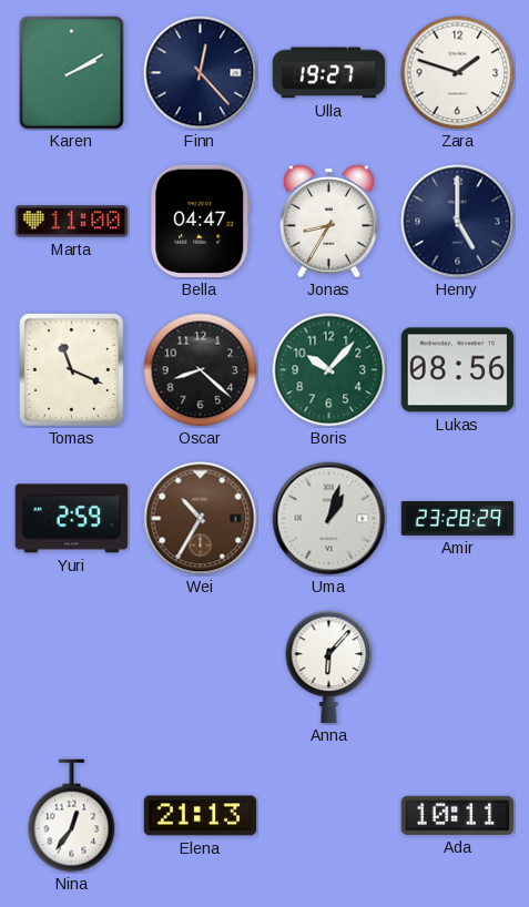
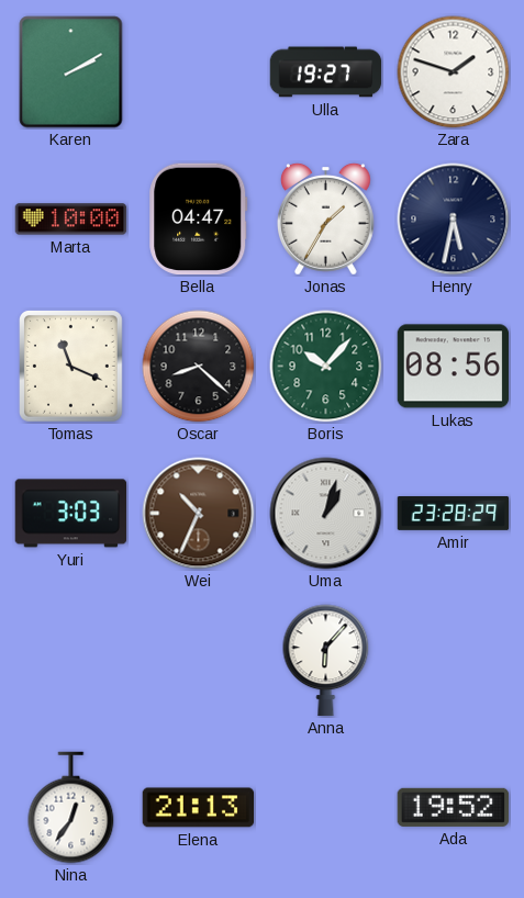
Finn: 12:23 -> none (201, 73)
Marta: 11:00 -> 10:00 (71, 220)
Jonas: 8:35 -> 1:35 (325, 218)
Henry: 5:00 -> 5:32 (454, 220)
Yuri: 2:59 -> 3:03 (71, 514)
Wei: 10:35 -> 10:34 (199, 514)
Ada: 10:11 -> 19:52 (454, 807)
